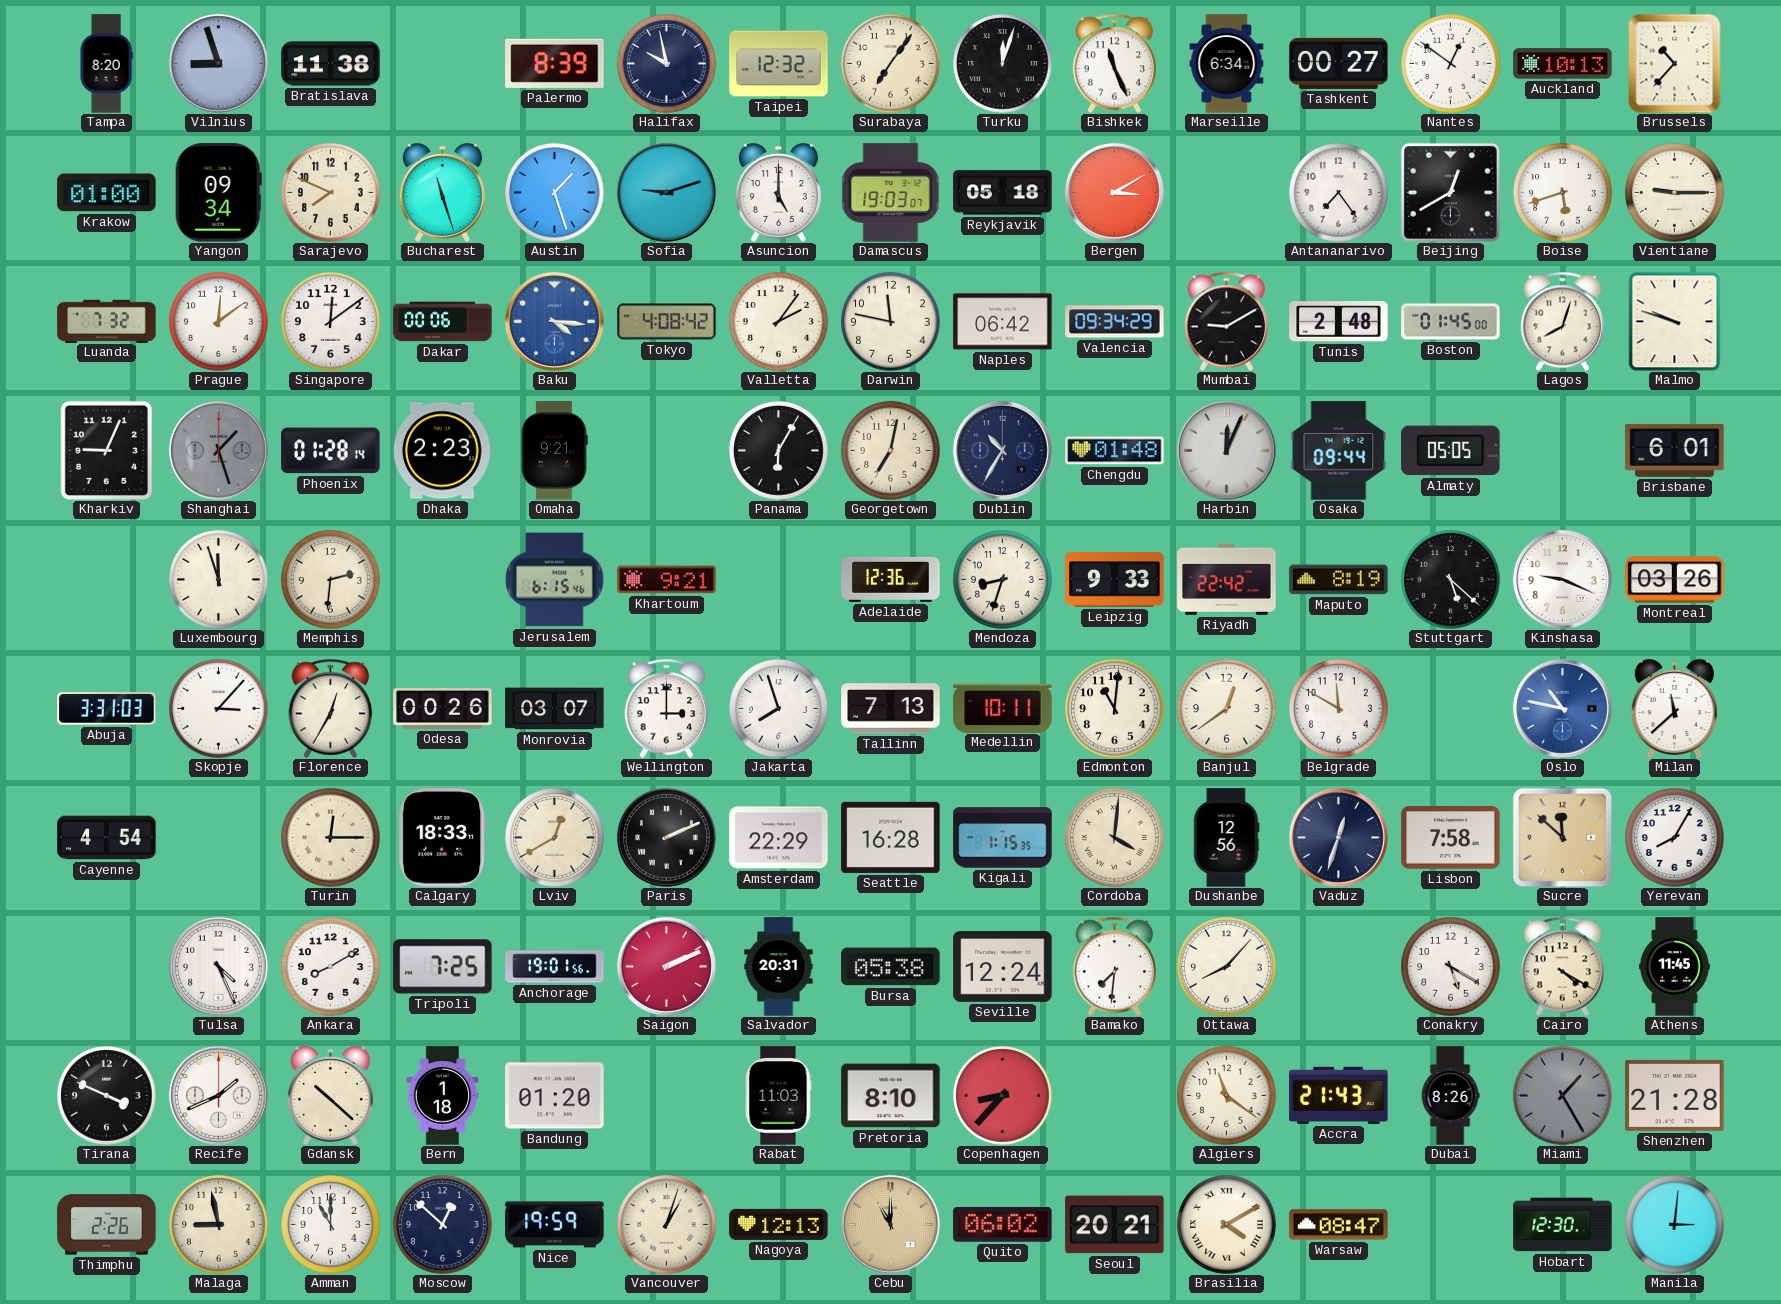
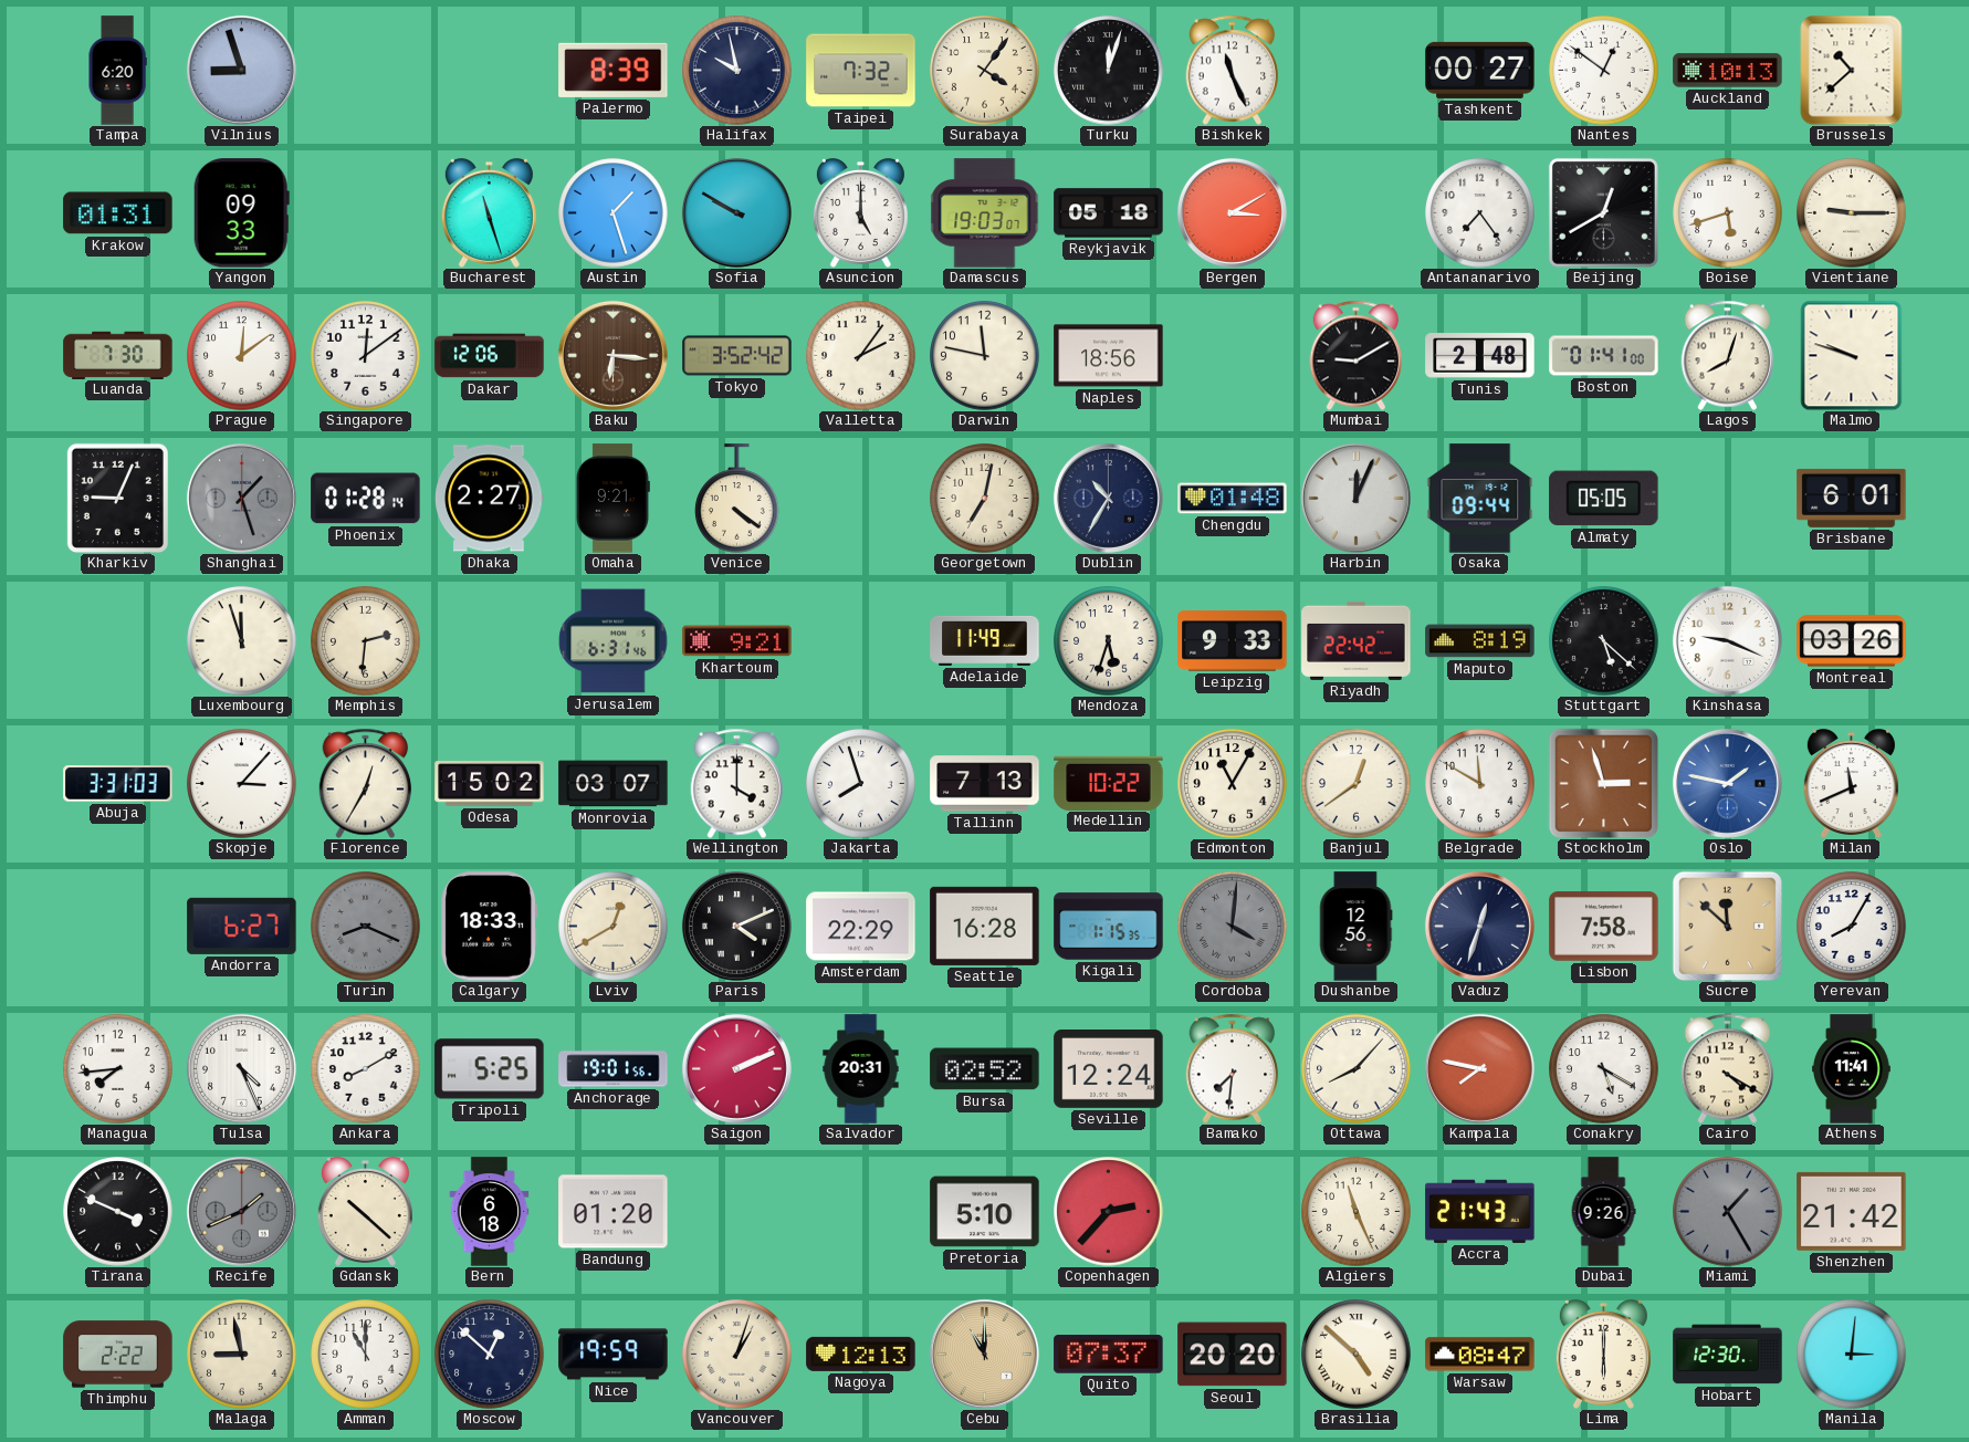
Tampa: 8:20 -> 6:20 (117, 71)
Bratislava: 11:38 -> none (331, 64)
Taipei: 12:32 -> 7:32 (861, 71)
Surabaya: 7:06 -> 4:06 (985, 71)
Marseille: 6:34 -> none (1227, 64)
Brussels: 10:37 -> 10:38 (1852, 70)
Krakow: 01:00 -> 01:31 (118, 213)
Yangon: 09:34 -> 09:33 (241, 213)
Sarajevo: 7:49 -> none (331, 193)
Sofia: 9:12 -> 9:50 (736, 212)
Luanda: 7:32 -> 7:30 (118, 355)
Dakar: 00:06 -> 12:06 (490, 356)
Baku: 4:16 -> 6:16 (612, 355)
Baku dial: blue -> brown (612, 355)
Tokyo: 4:08 -> 3:52 (737, 356)
Naples: 06:42 -> 18:56 (1109, 356)
Valencia: 09:34 -> none (1115, 322)
Boston: 01:45 -> 01:41 (1604, 356)
Dhaka: 2:23 -> 2:27 (490, 499)
Venice: none -> 4:21 (737, 499)
Panama: 6:05 -> none (779, 451)
Jerusalem: 6:15 -> 6:31 (612, 641)
Adelaide: 12:36 -> 11:49 (985, 640)
Mendoza: 8:33 -> 5:33 (1109, 641)
Odesa: 00:26 -> 15:02 (490, 784)
Wellington: 3:00 -> 4:00 (737, 783)
Medellin: 10:11 -> 10:22 (1109, 783)
Edmonton: 11:01 -> 11:05 (1233, 784)
Stockholm: none -> 2:57 (1603, 783)
Oslo: 10:47 -> 1:47 (1727, 783)
Milan: 11:38 -> 11:41 (1851, 783)
Cayenne: 4:54 -> none (107, 838)
Andorra: none -> 6:27 (242, 926)
Turin: 12:15 -> 8:19 (366, 927)
Turin dial: cream -> grey (366, 927)
Paris: 2:11 -> 4:11 (736, 926)
Cordoba dial: cream -> grey (1233, 927)
Managua: none -> 7:44 (118, 1069)
Tripoli: 7:25 -> 5:25 (490, 1069)
Bursa: 05:38 -> 02:52 (985, 1069)
Kampala: none -> 7:47 (1479, 1068)
Athens: 11:45 -> 11:41 (1852, 1069)
Recife dial: white -> grey (241, 1211)
Bern: 1:18 -> 6:18 (490, 1212)
Rabat: 11:03 -> none (778, 1096)
Pretoria: 8:10 -> 5:10 (985, 1212)
Copenhagen: 8:37 -> 2:37 (1109, 1212)
Algiers: 11:21 -> 11:26 (1357, 1212)
Dubai: 8:26 -> 9:26 (1603, 1212)
Shenzhen: 21:28 -> 21:42 (1852, 1211)
Thimphu: 2:26 -> 2:22 (118, 1355)
Quito: 06:02 -> 07:37 (1109, 1355)
Seoul: 20:21 -> 20:20 (1233, 1355)
Brasilia: 4:10 -> 4:52 (1357, 1355)
Lima: none -> 6:00 (1603, 1354)
